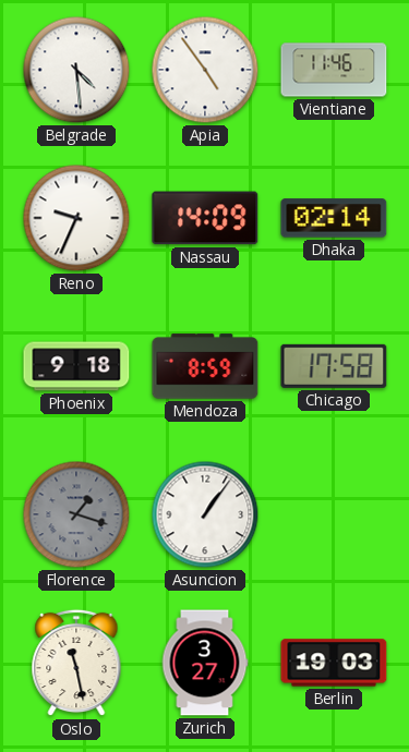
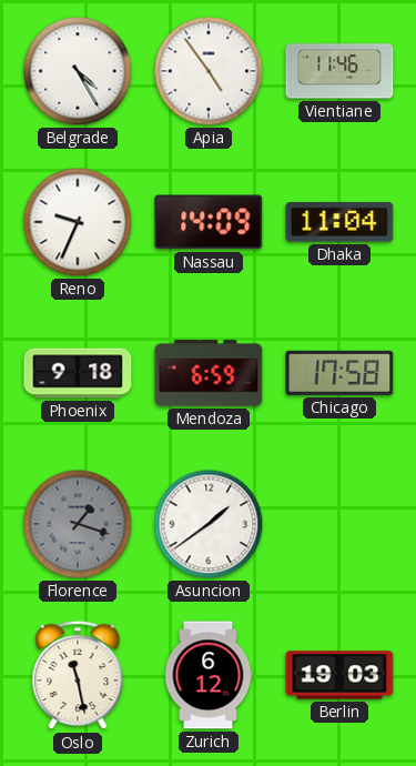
Belgrade: 4:29 -> 4:25 (78, 71)
Dhaka: 02:14 -> 11:04 (339, 222)
Mendoza: 8:59 -> 6:59 (209, 373)
Asuncion: 1:06 -> 1:39 (209, 524)
Zurich: 3:27 -> 6:12 (209, 675)
